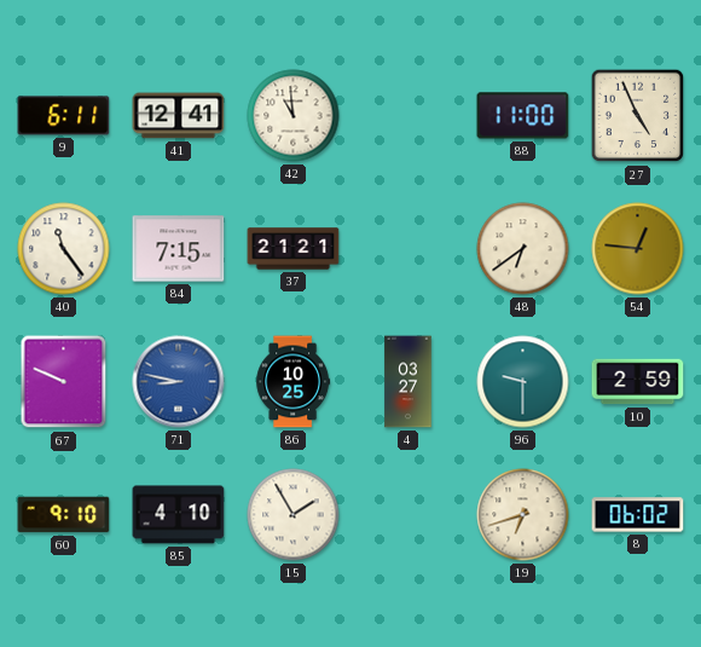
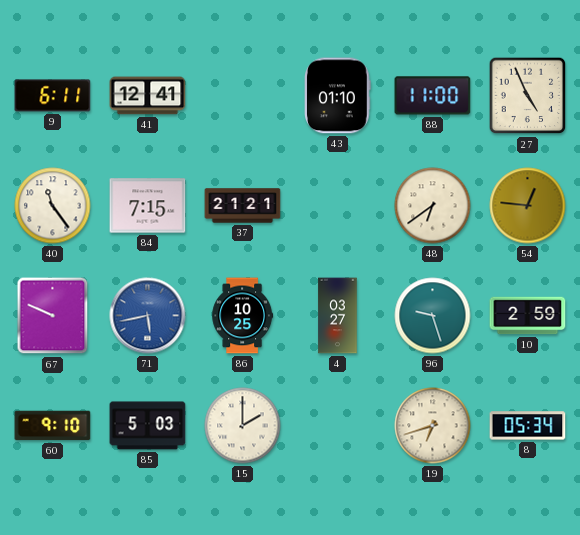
42: 10:59 -> none (294, 116)
43: none -> 01:10 (338, 96)
71: 8:47 -> 5:43 (148, 316)
96: 9:30 -> 9:27 (433, 316)
85: 4:10 -> 5:03 (148, 426)
15: 1:55 -> 2:00 (243, 426)
8: 06:02 -> 05:34 (528, 426)
